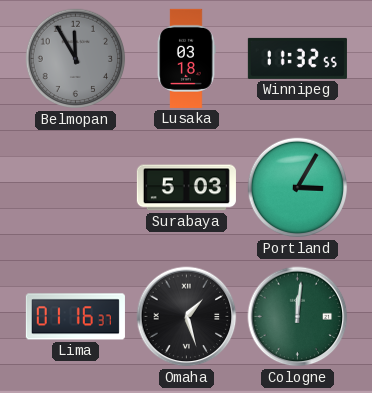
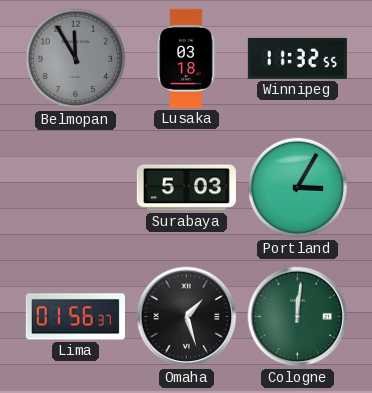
Lima: 01:16 -> 01:56 (75, 317)
